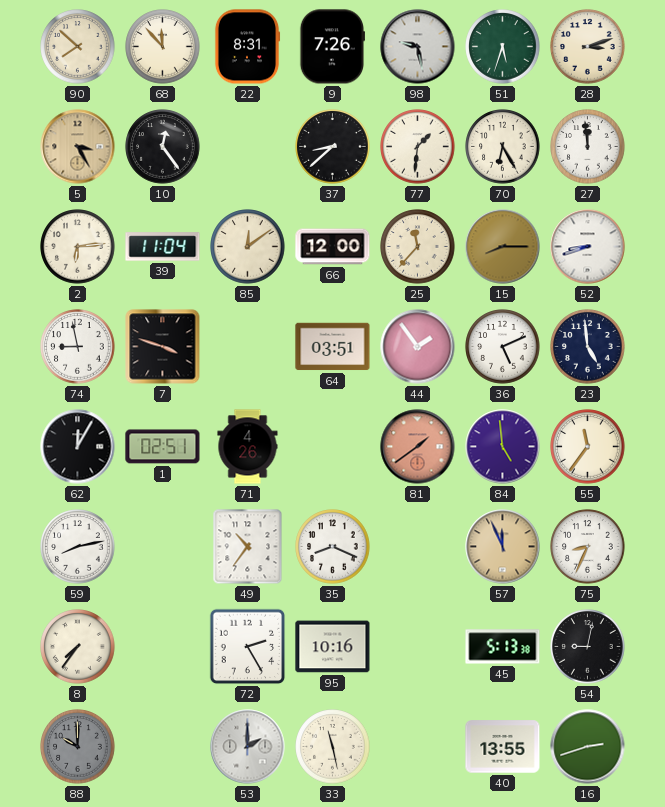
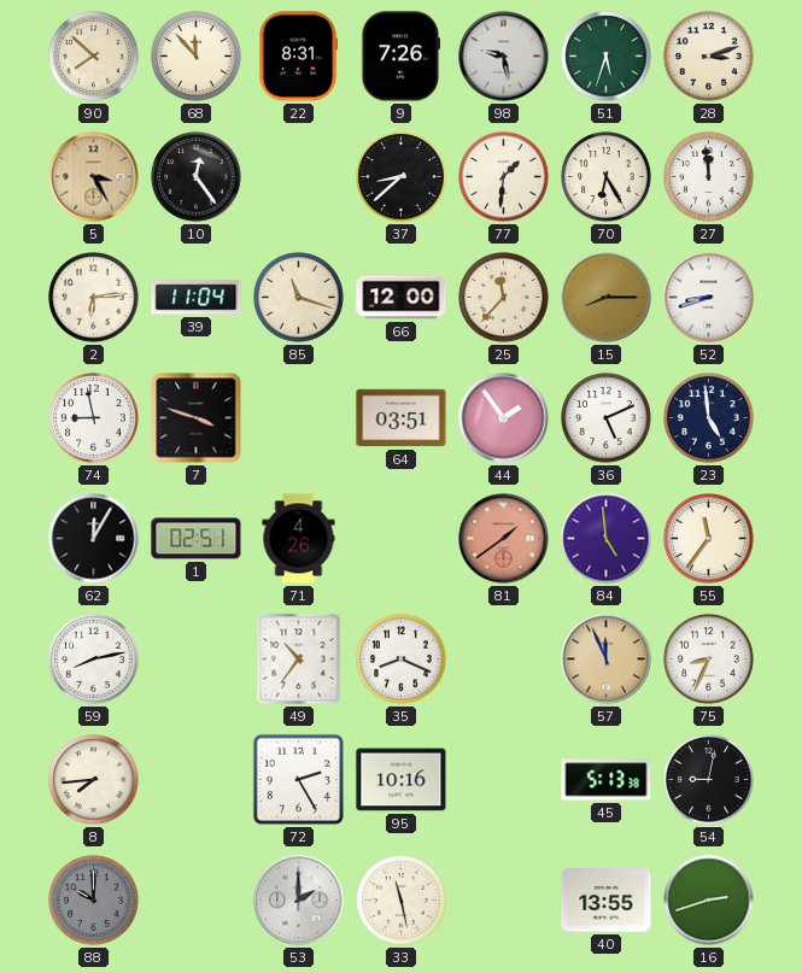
85: 12:09 -> 11:18 (299, 298)
8: 7:36 -> 7:44 (94, 780)
